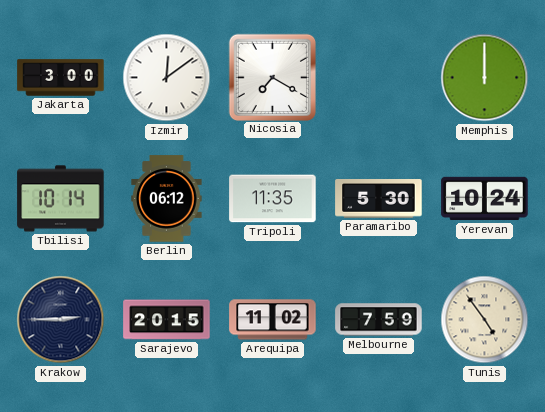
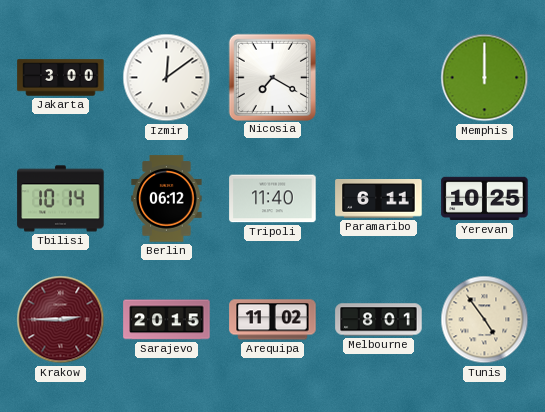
Tripoli: 11:35 -> 11:40 (273, 199)
Paramaribo: 5:30 -> 6:11 (379, 199)
Yerevan: 10:24 -> 10:25 (485, 199)
Krakow dial: navy -> burgundy (61, 320)
Melbourne: 7:59 -> 8:01 (379, 320)
